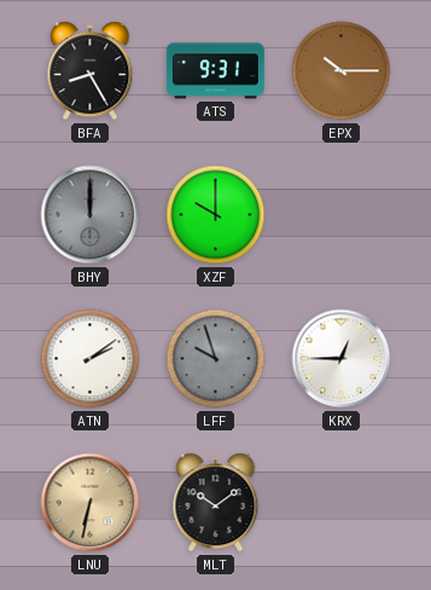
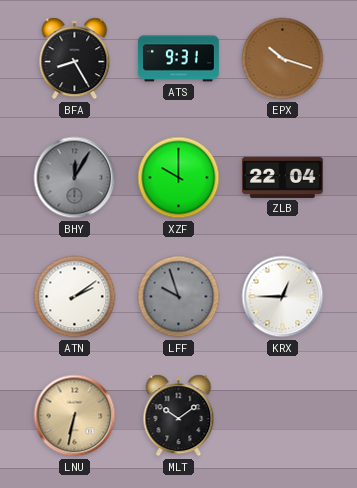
EPX: 10:15 -> 10:18 (283, 59)
BHY: 12:00 -> 12:05 (75, 178)
ZLB: none -> 22:04 (282, 177)
